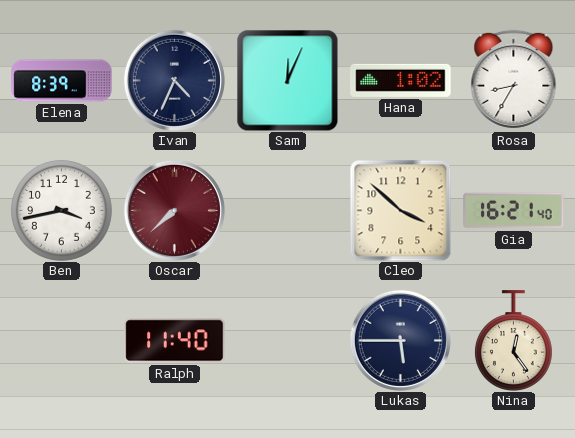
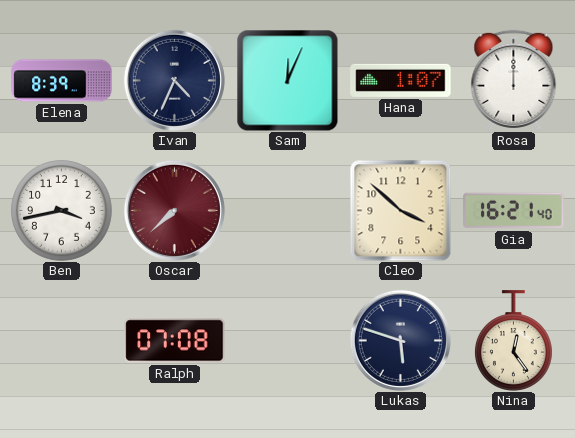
Hana: 1:02 -> 1:07 (401, 80)
Rosa: 8:35 -> 12:00 (514, 80)
Ralph: 11:40 -> 07:08 (175, 341)
Lukas: 5:45 -> 5:48 (400, 340)
